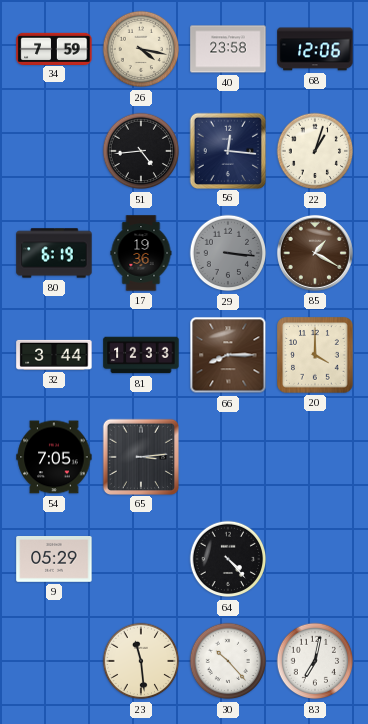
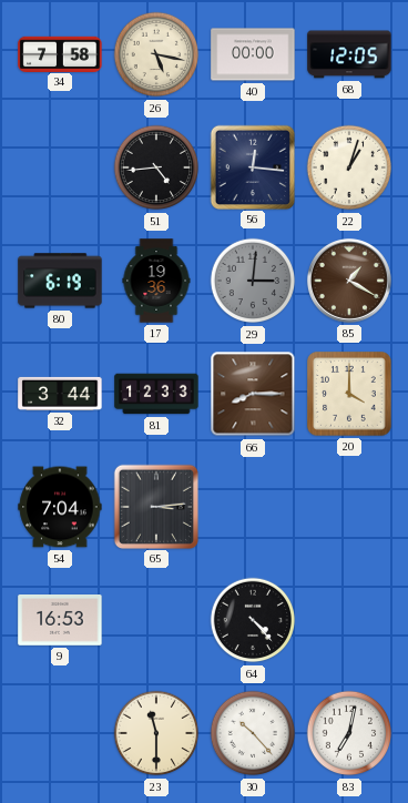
34: 7:59 -> 7:58 (60, 53)
26: 4:17 -> 5:17 (156, 54)
40: 23:58 -> 00:00 (253, 54)
68: 12:06 -> 12:05 (349, 54)
29: 3:16 -> 3:01 (253, 281)
54: 7:05 -> 7:04 (60, 507)
9: 05:29 -> 16:53 (60, 621)
23: 11:29 -> 11:30 (156, 733)
